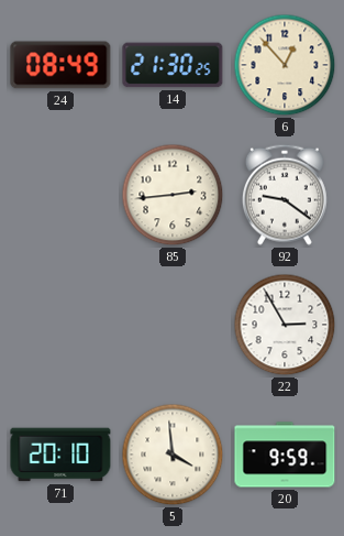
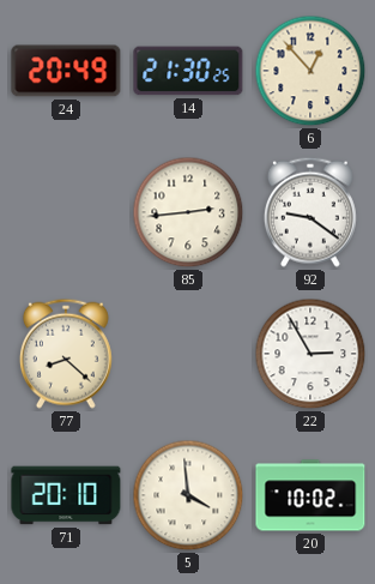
24: 08:49 -> 20:49 (66, 71)
77: none -> 8:22 (66, 354)
20: 9:59 -> 10:02 (310, 495)
